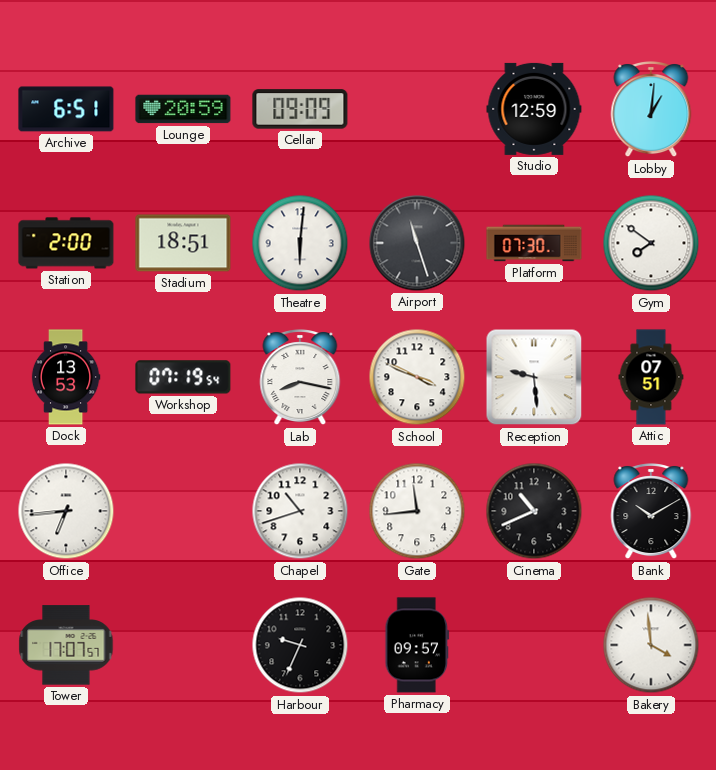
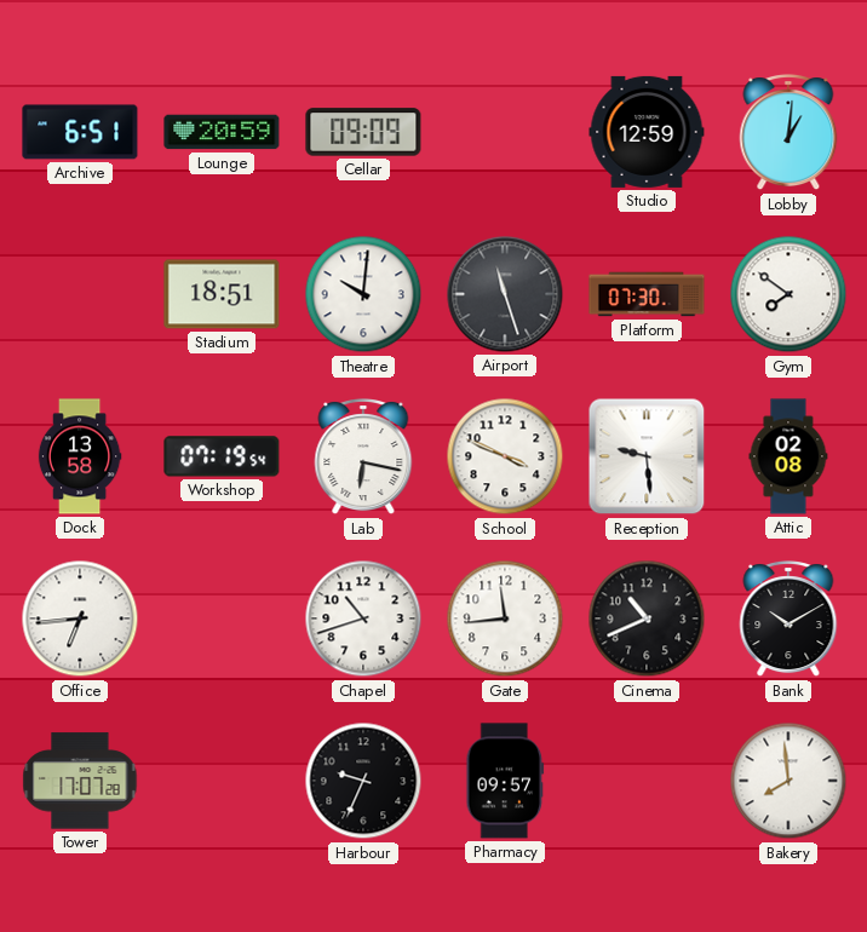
Station: 2:00 -> none (66, 243)
Theatre: 6:01 -> 10:01 (363, 294)
Dock: 13:53 -> 13:58 (80, 456)
Lab: 8:17 -> 6:17 (363, 458)
Attic: 07:51 -> 02:08 (788, 456)
Tower: 17:07:57 -> 17:07:28 (80, 781)
Bakery: 3:59 -> 7:59 (788, 781)
